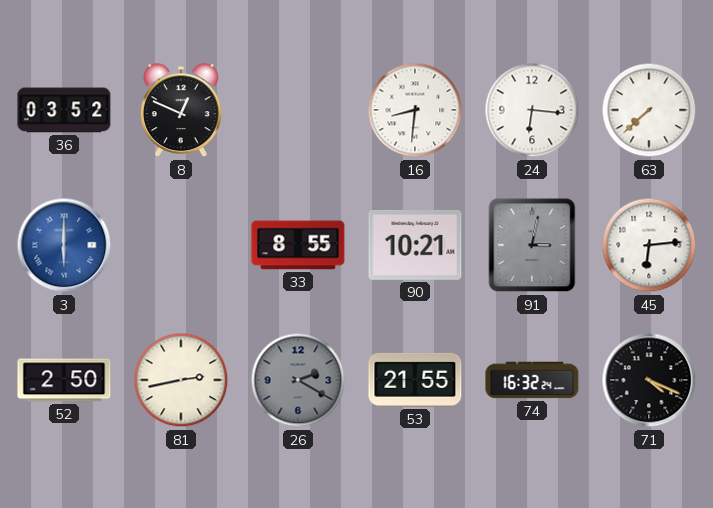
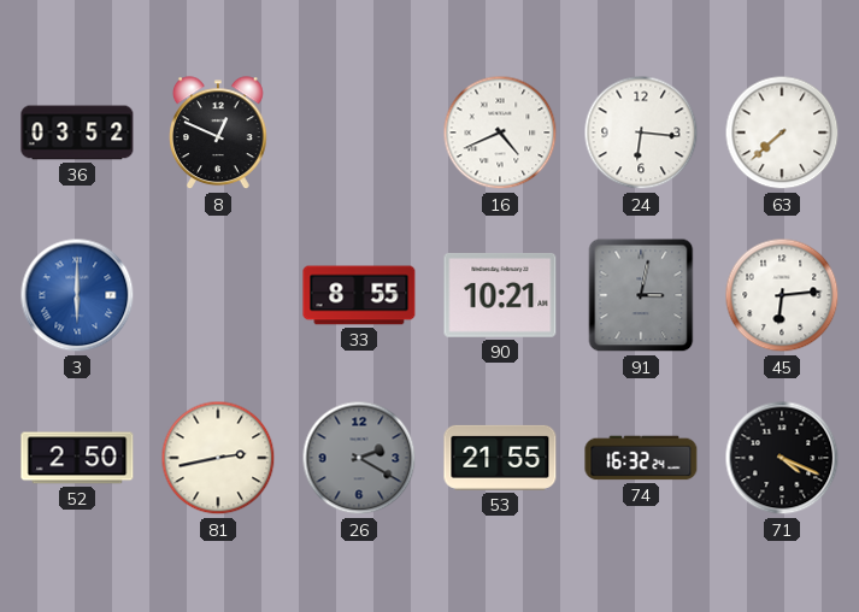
16: 8:31 -> 4:41 (500, 133)
